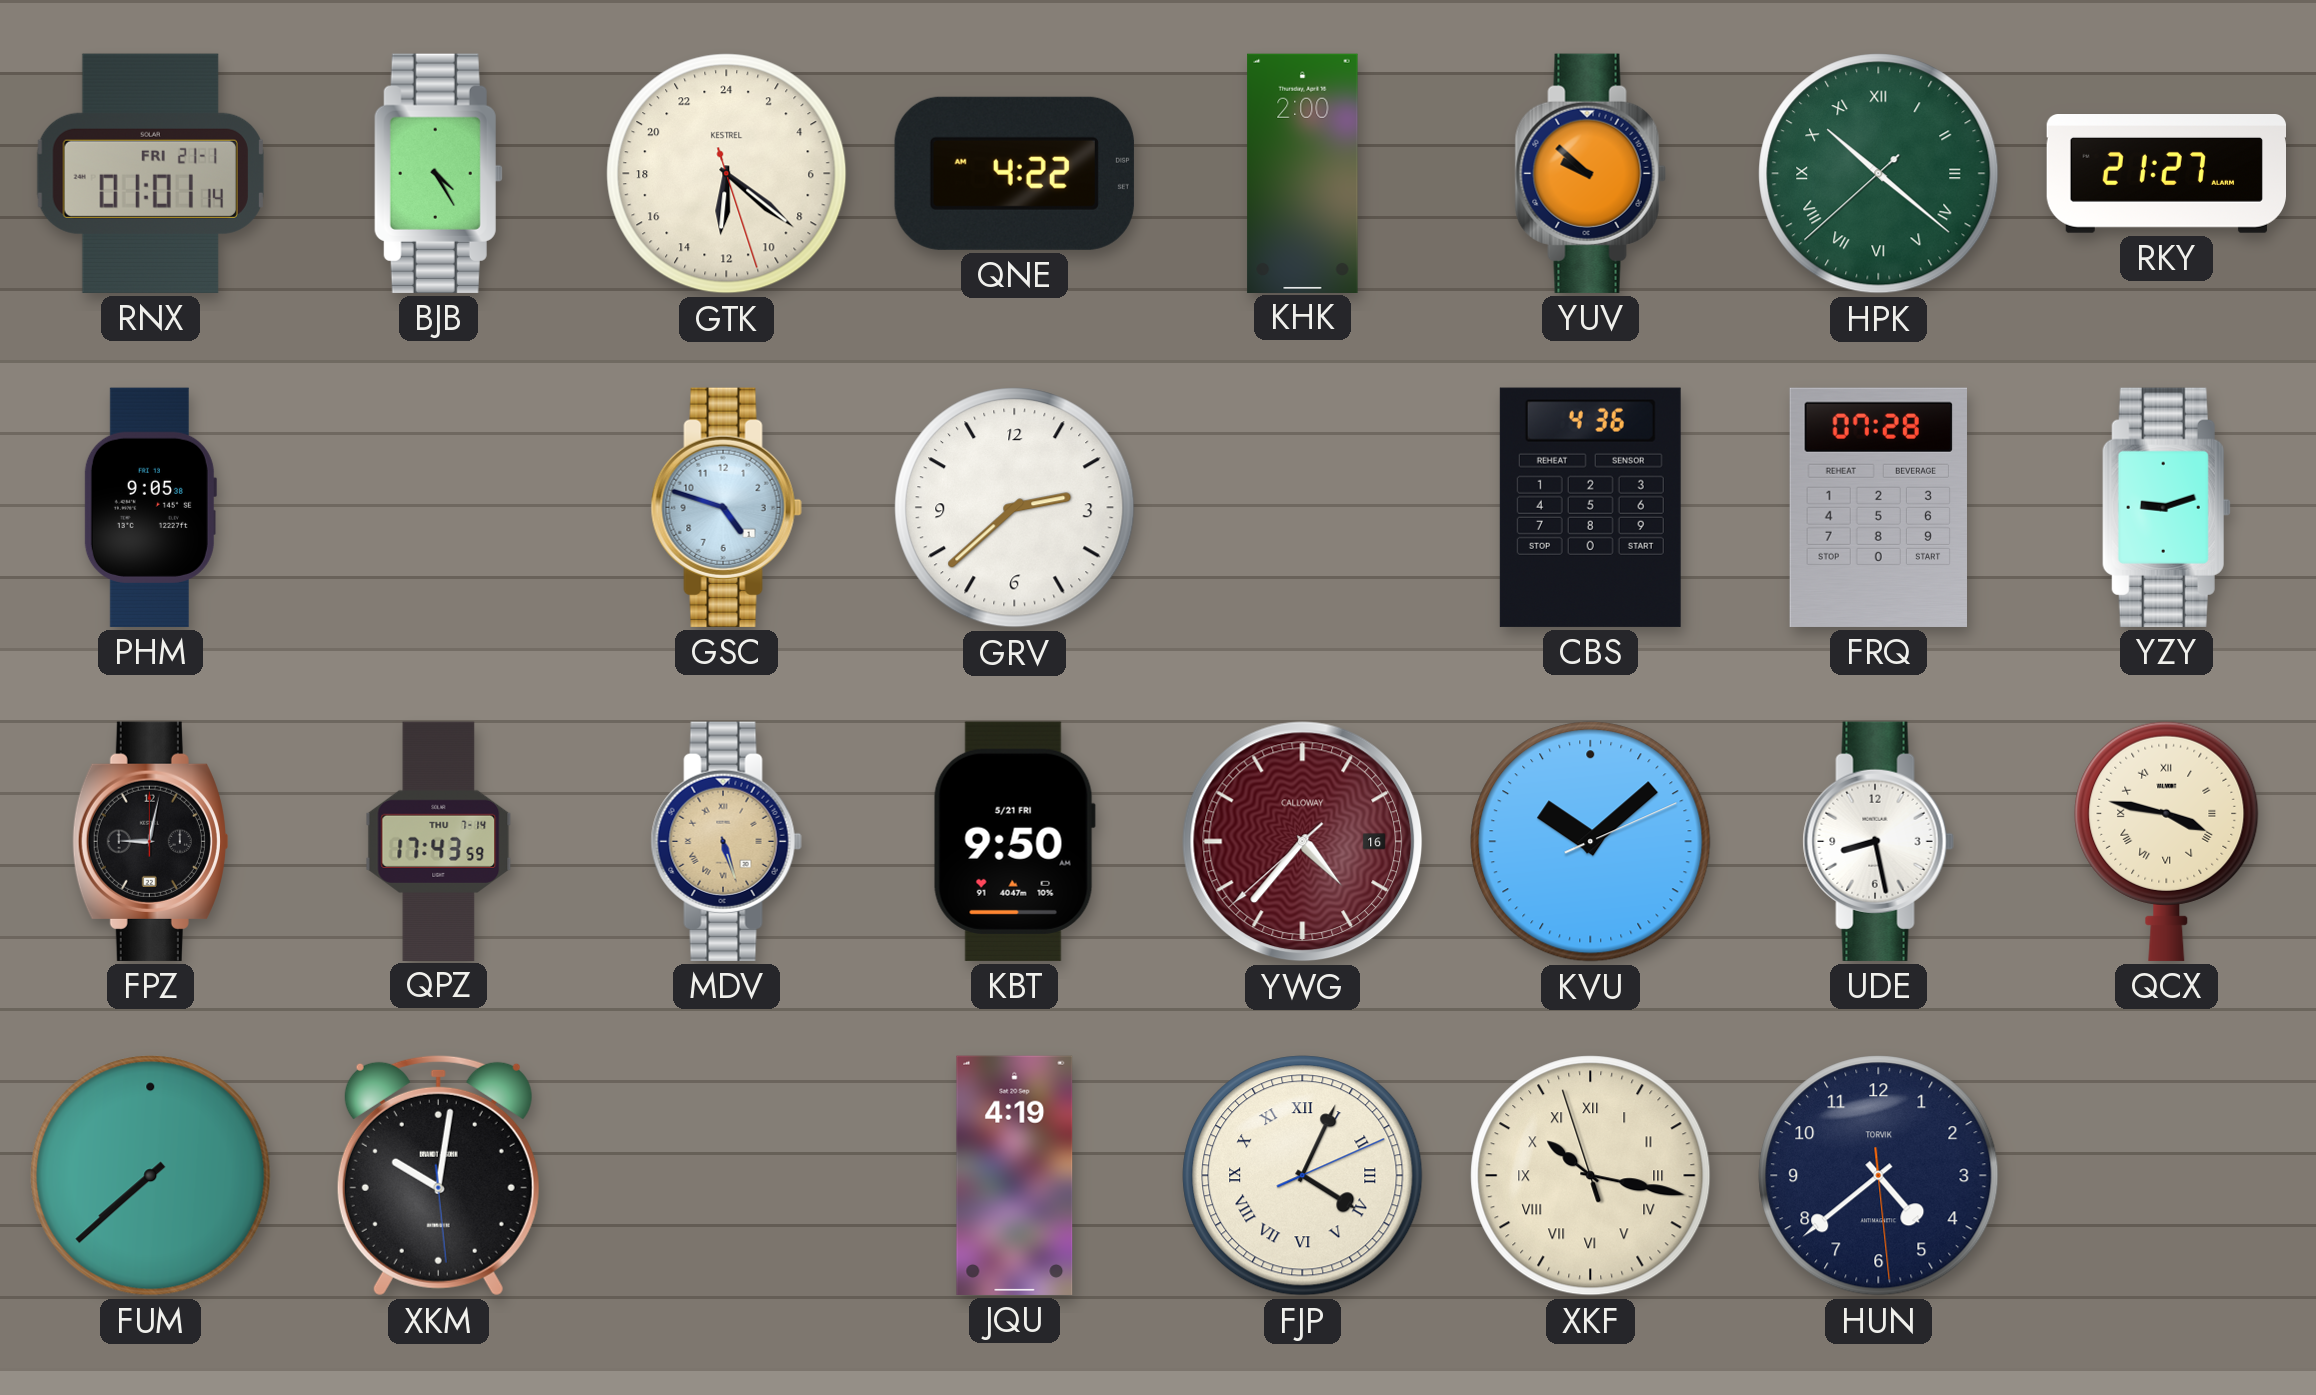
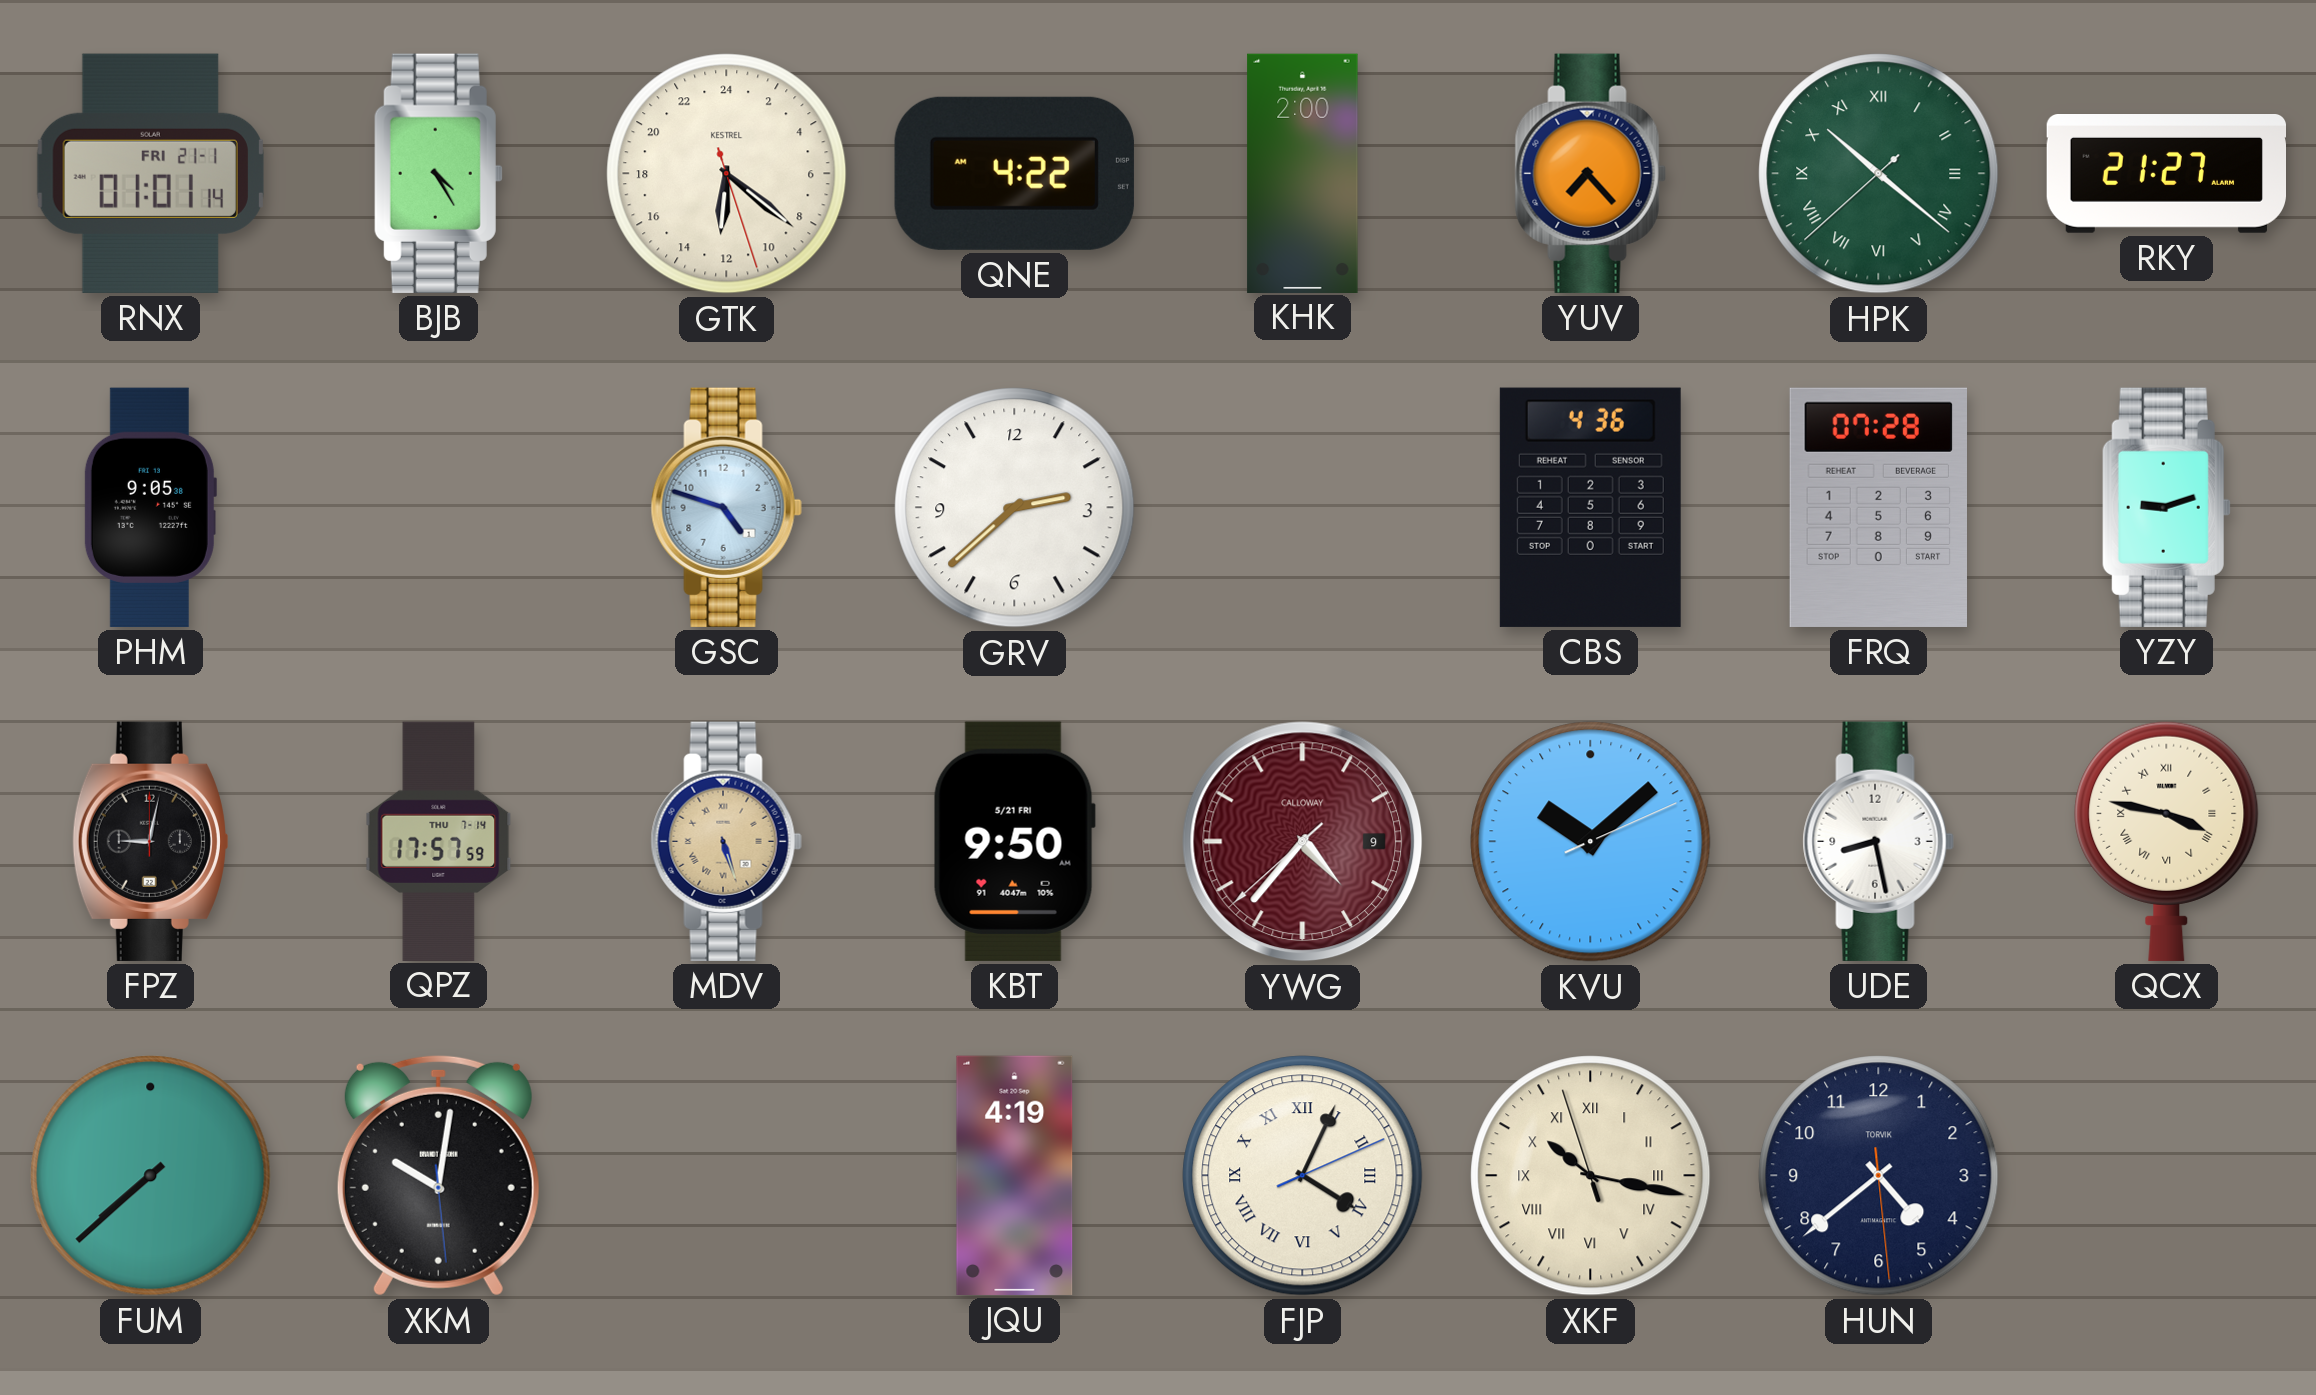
YUV: 9:52 -> 7:23 (1590, 173)
QPZ: 17:43 -> 17:57 (439, 841)
YWG date: 16 -> 9 (1303, 842)
